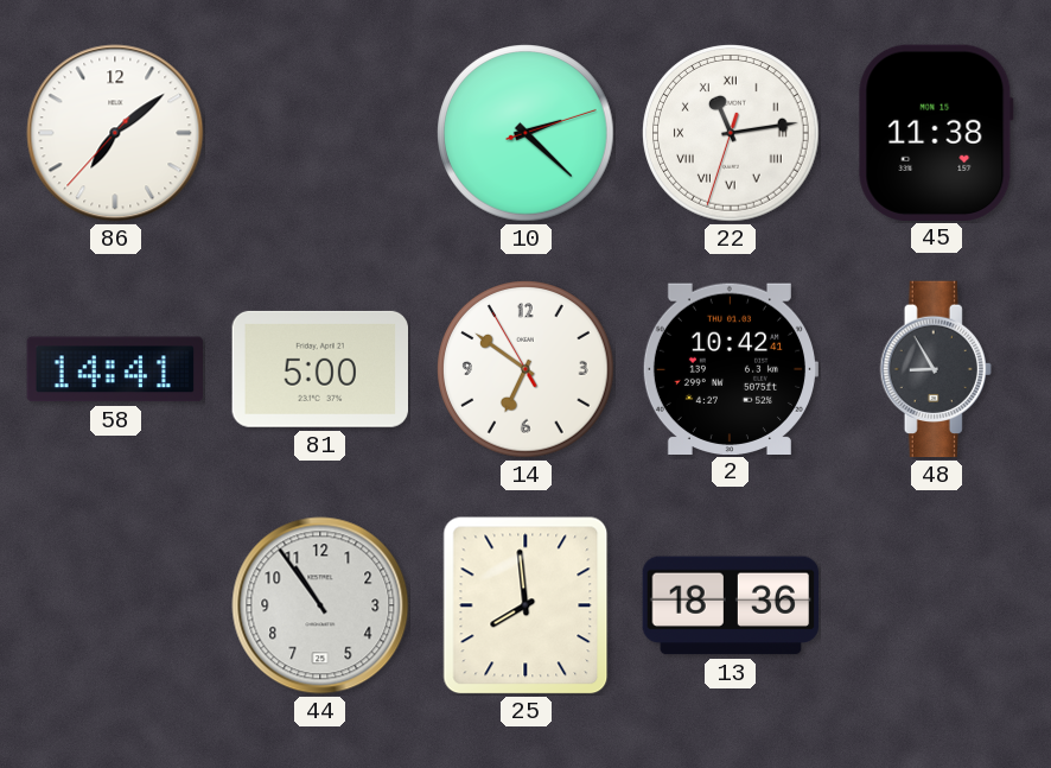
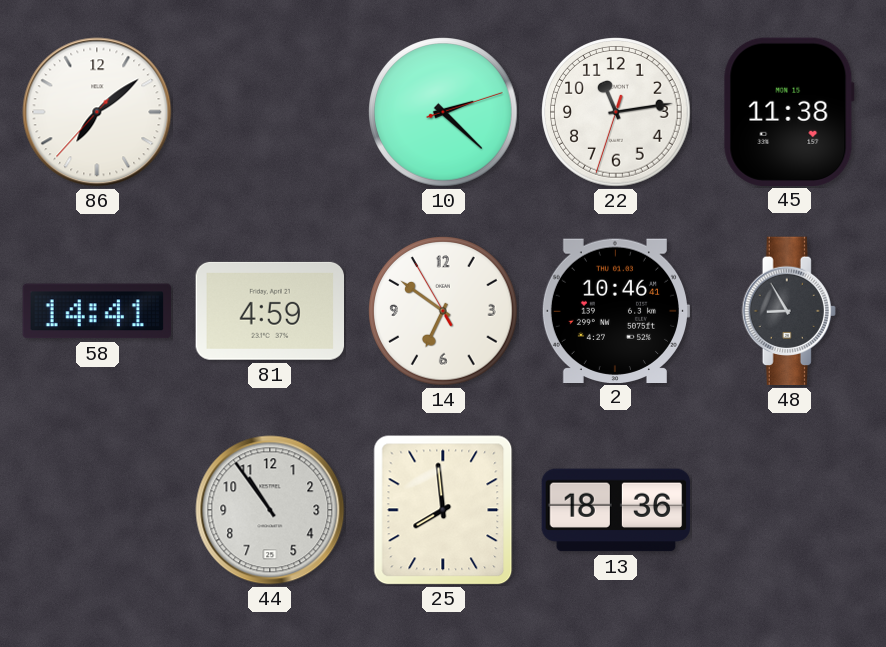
22 numerals: Roman -> Arabic (616, 112)
81: 5:00 -> 4:59 (269, 311)
2: 10:42 -> 10:46 (615, 310)
